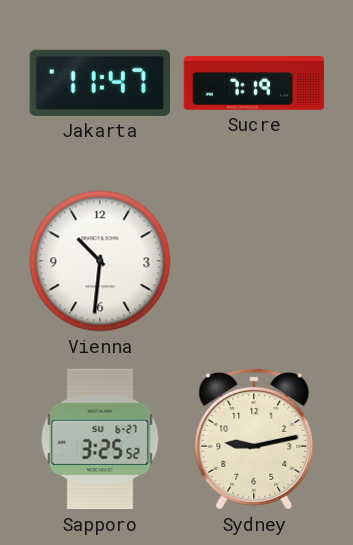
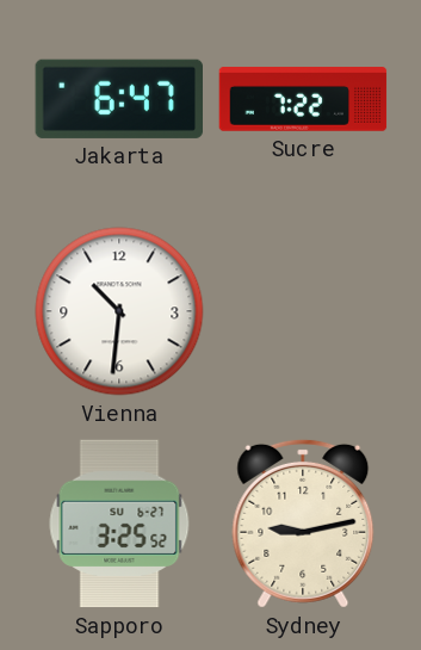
Jakarta: 11:47 -> 6:47 (118, 99)
Sucre: 7:19 -> 7:22 (303, 99)
